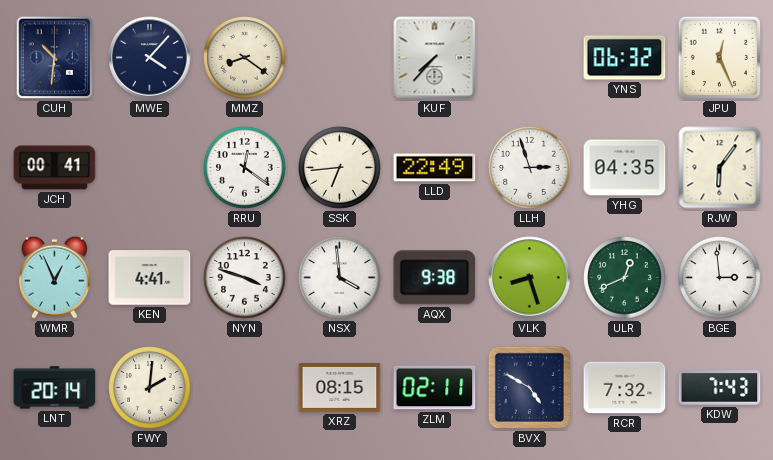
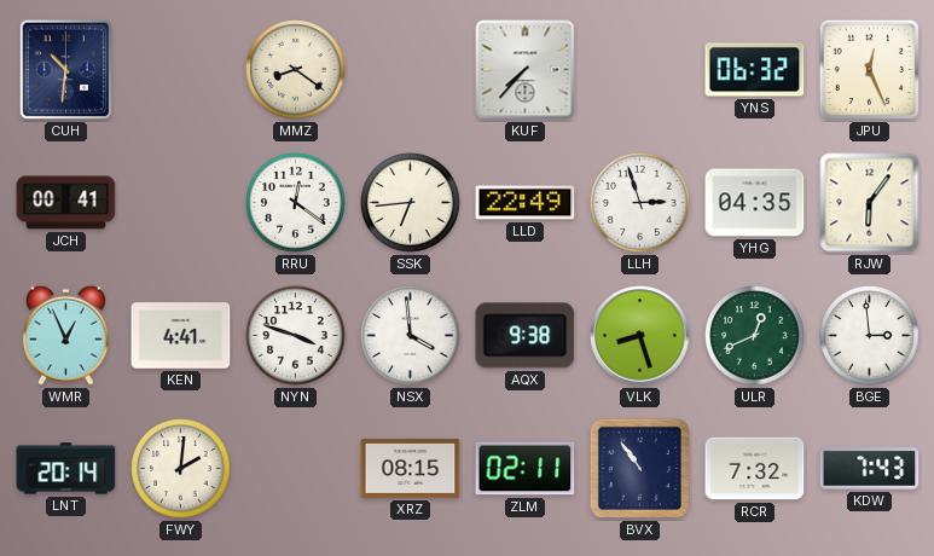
MWE: 4:07 -> none (150, 58)
BVX: 4:50 -> 10:54 (639, 468)
